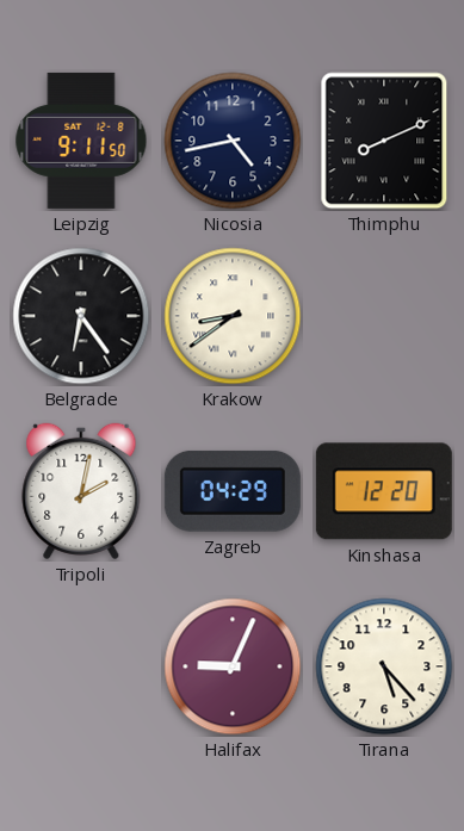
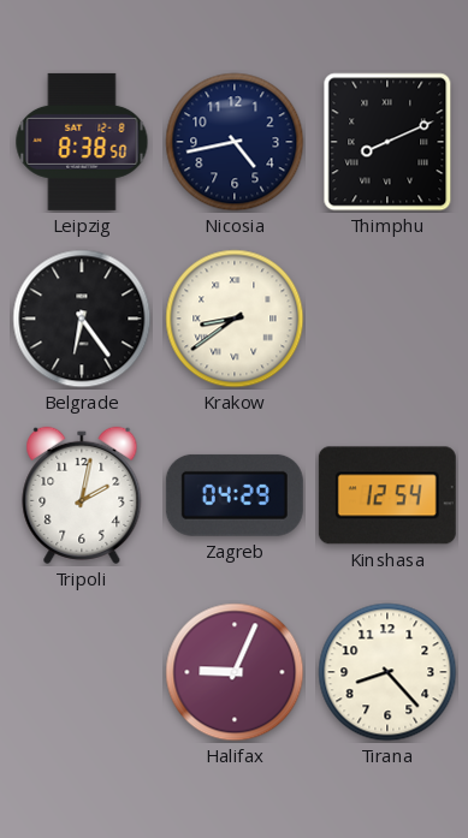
Leipzig: 9:11 -> 8:38 (82, 142)
Kinshasa: 12:20 -> 12:54 (387, 495)
Tirana: 5:23 -> 8:23 (387, 672)
